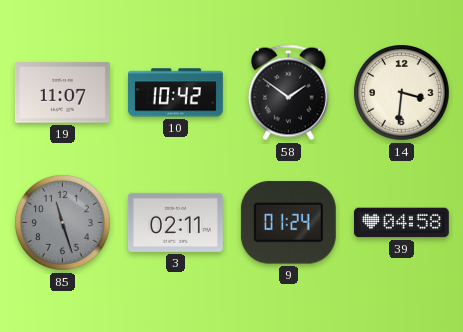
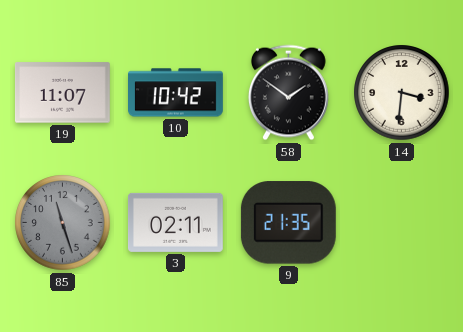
9: 01:24 -> 21:35 (288, 223)
39: 04:58 -> none (401, 223)
